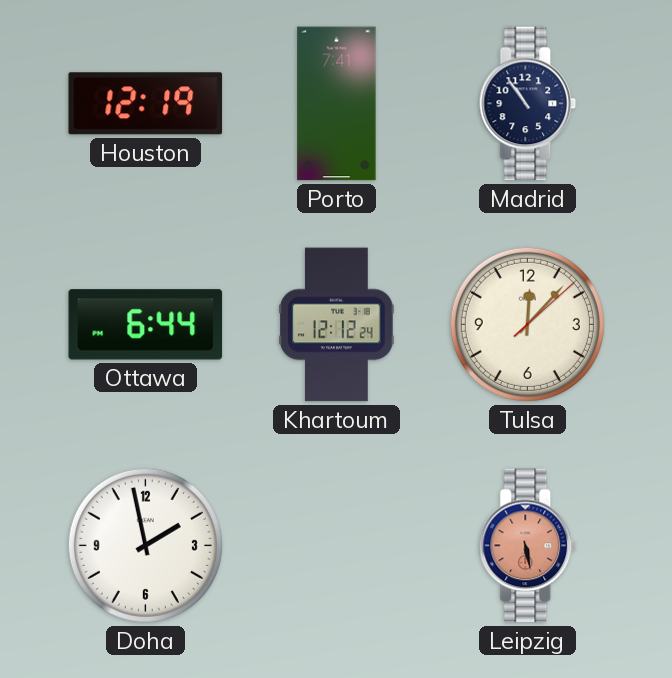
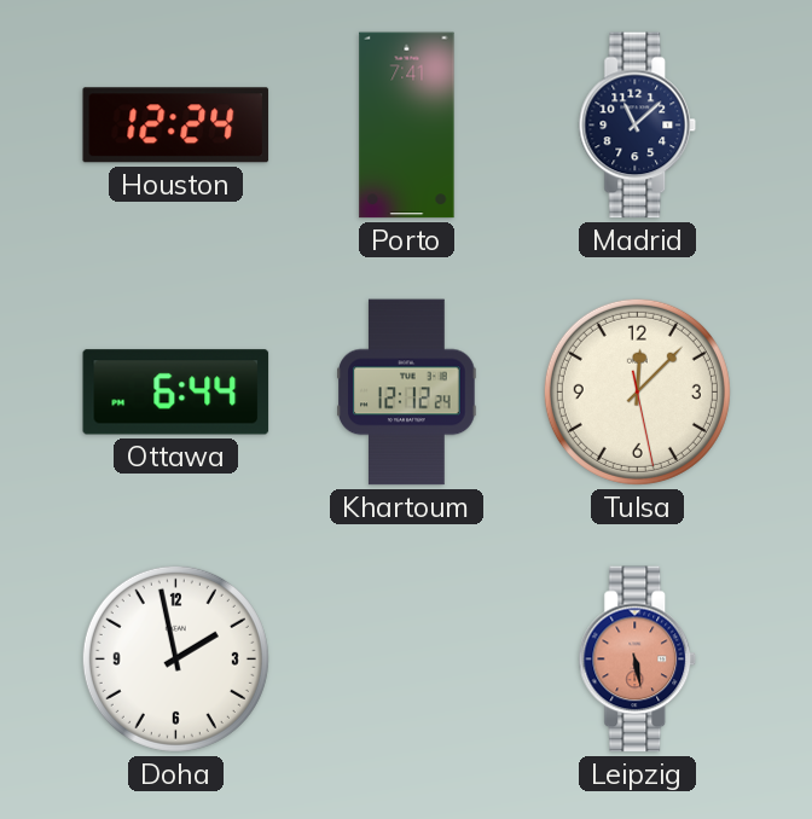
Houston: 12:19 -> 12:24 (176, 126)
Madrid: 10:54 -> 11:08 (638, 126)
Tulsa: 12:07:08 -> 12:07:28 (637, 391)
